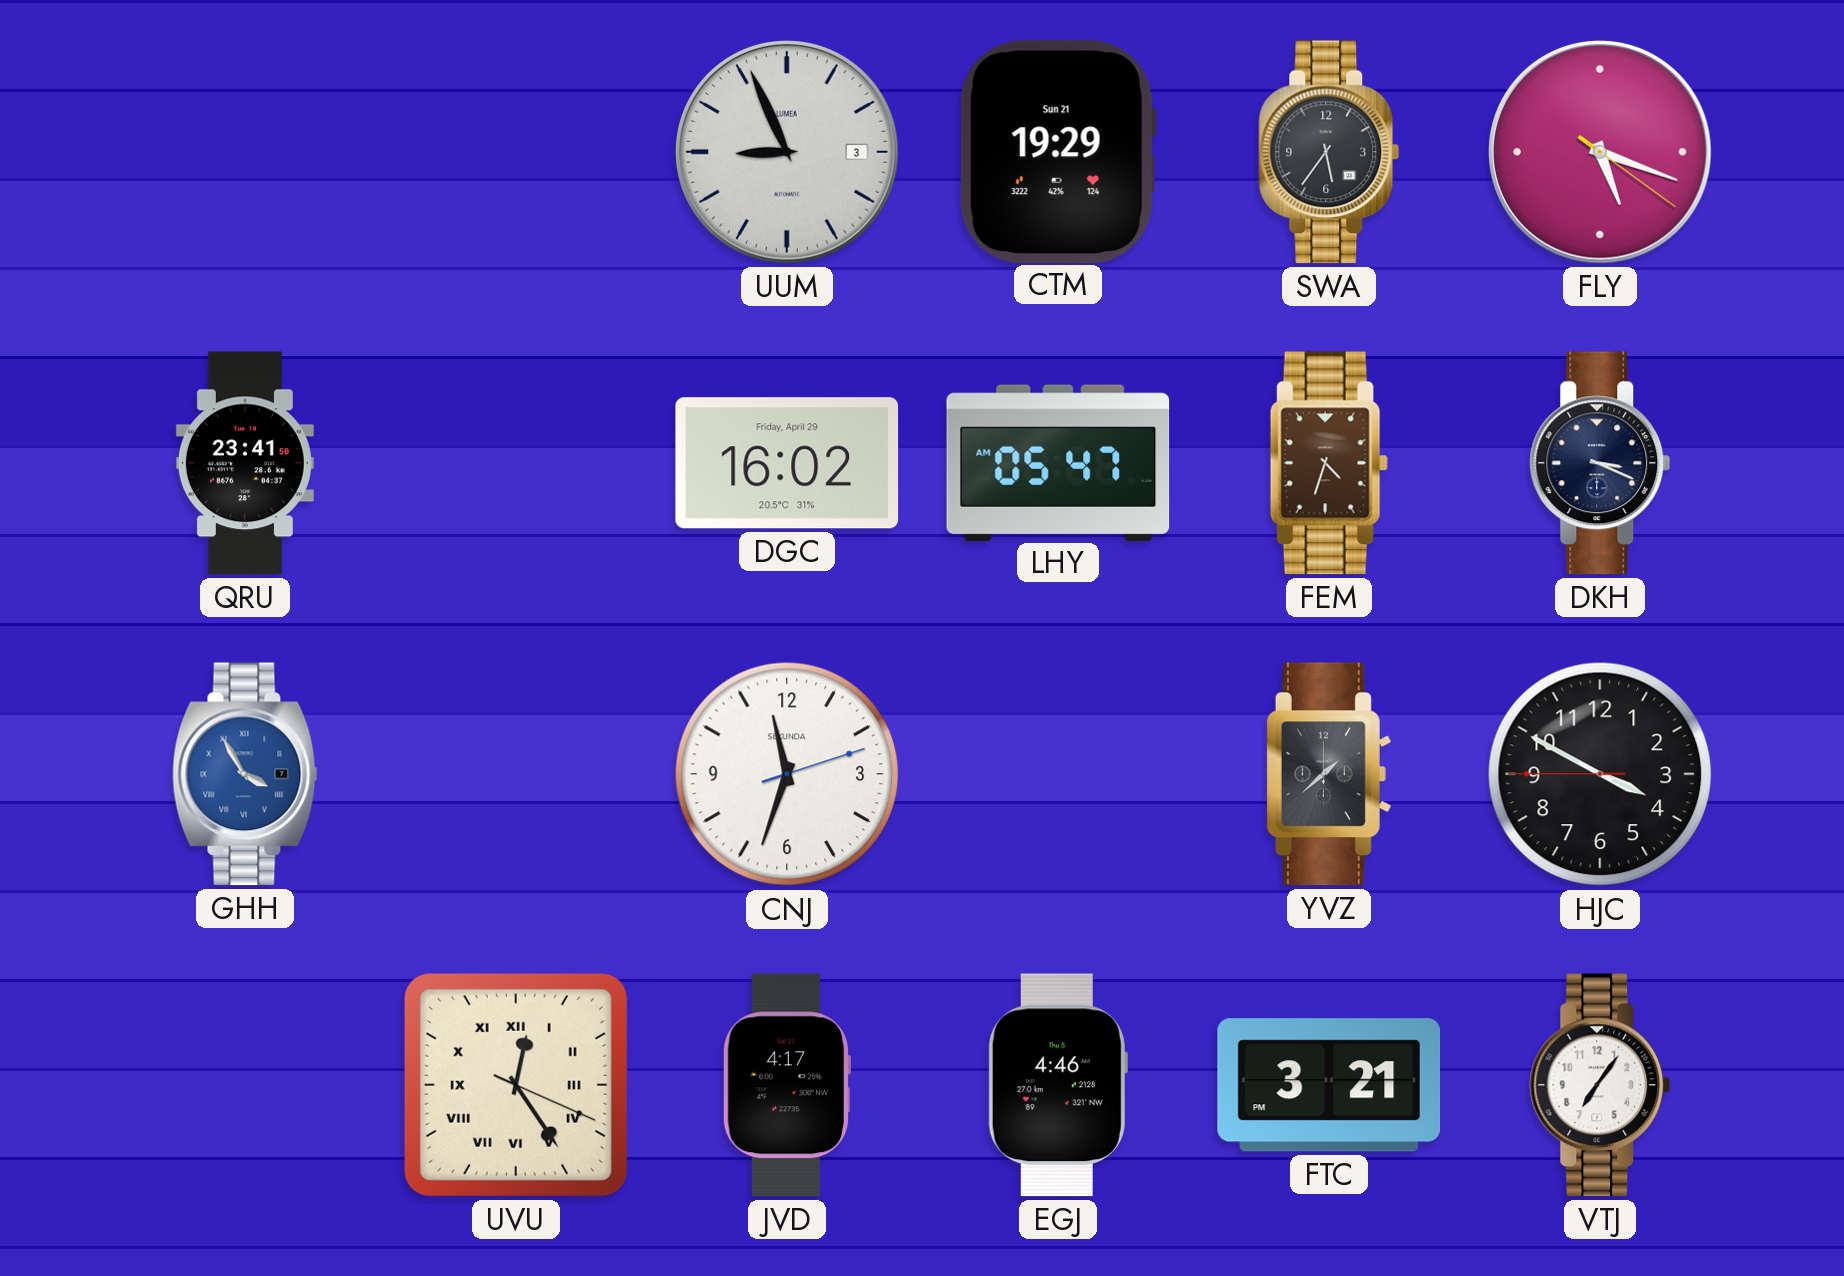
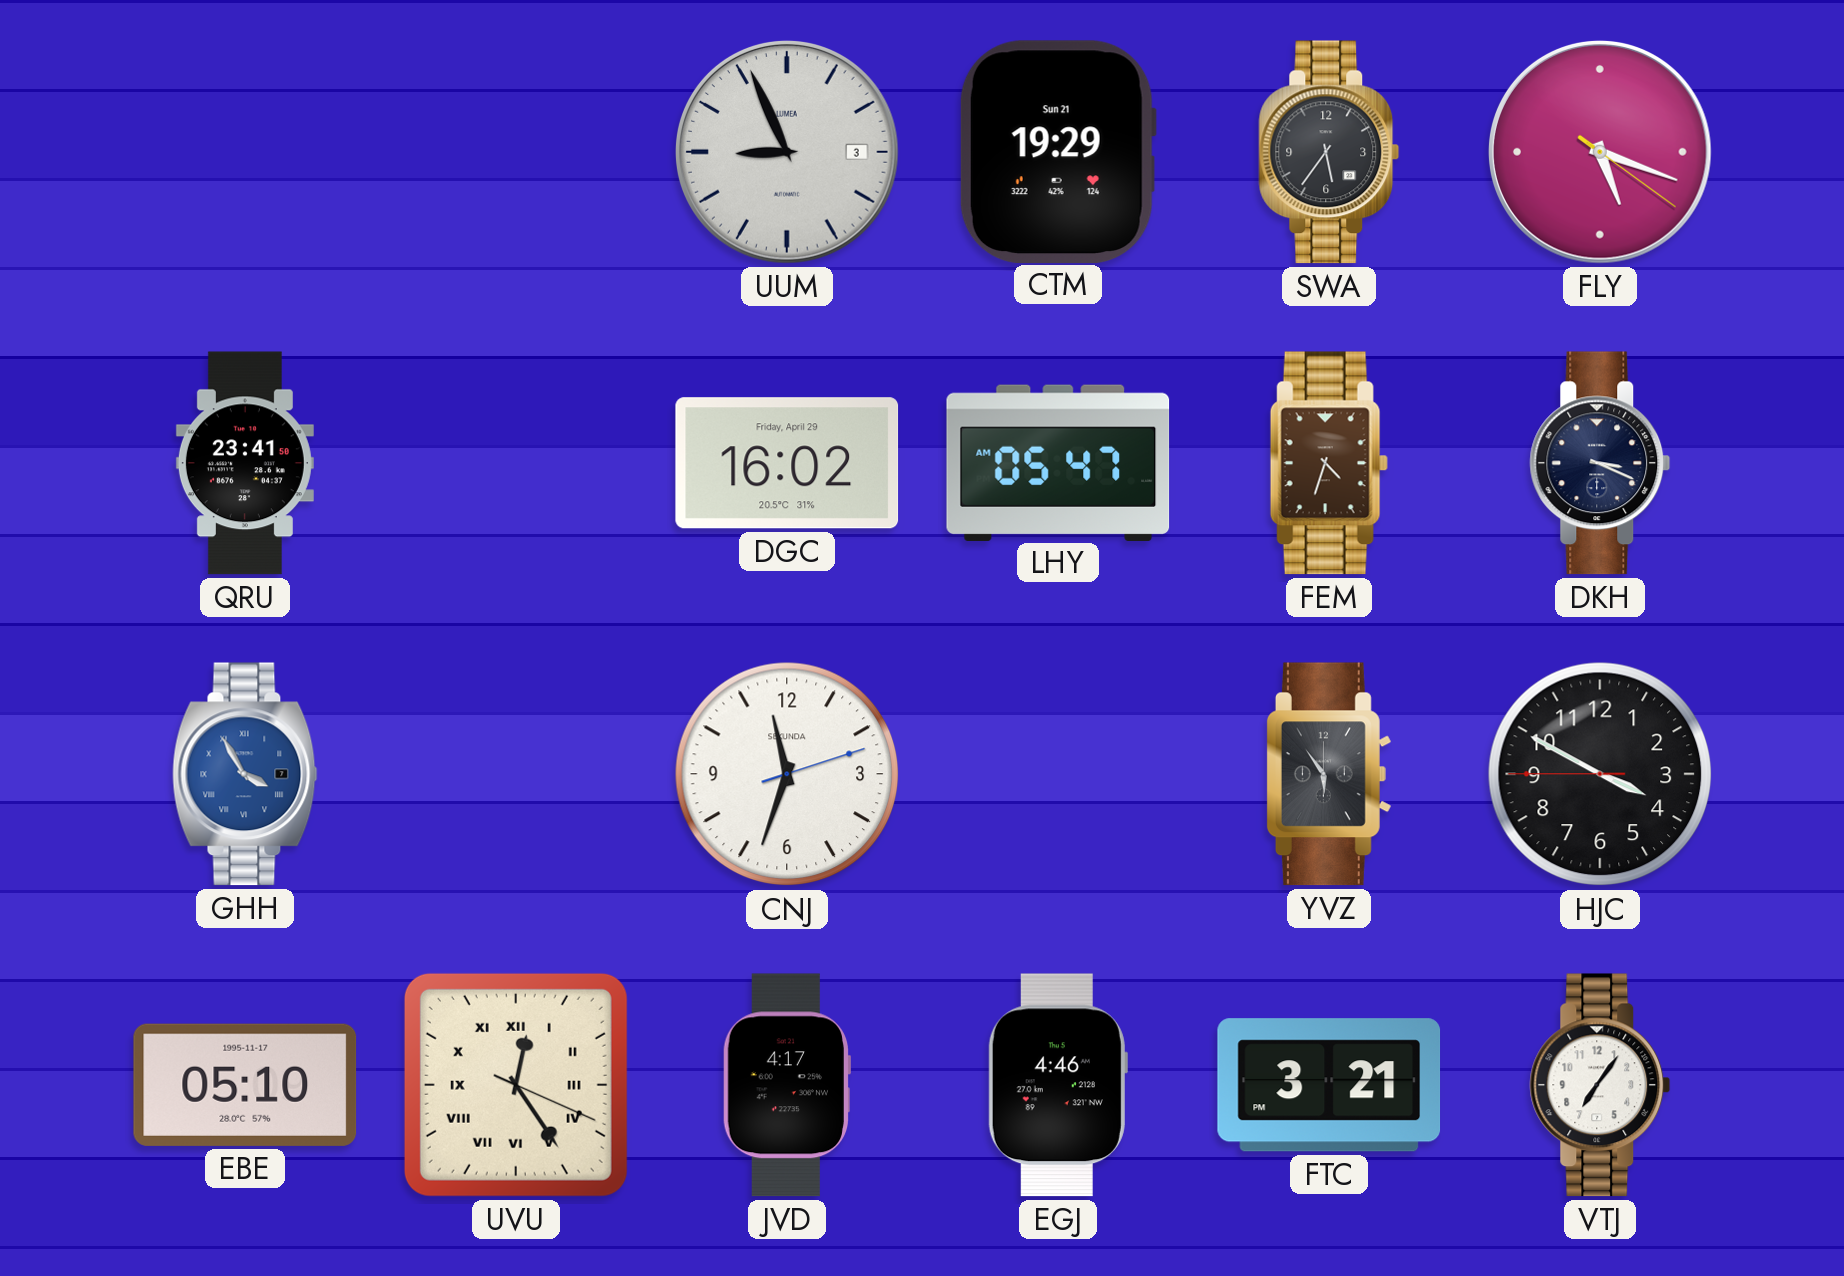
YVZ: 1:38 -> 5:54 (1329, 774)
EBE: none -> 05:10 (245, 1085)
